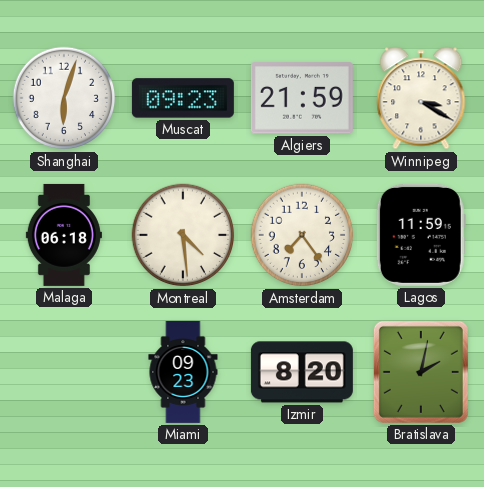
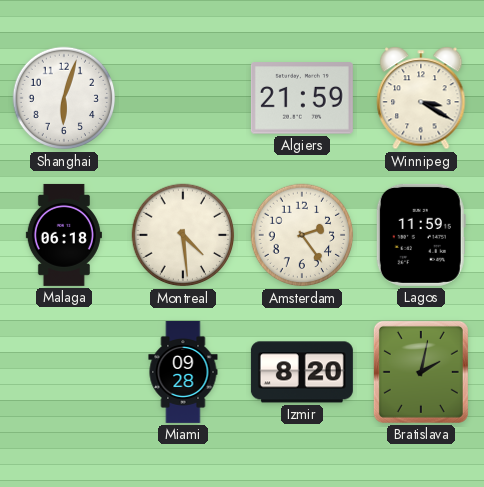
Muscat: 09:23 -> none (183, 98)
Amsterdam: 7:24 -> 2:24 (302, 235)
Miami: 09:23 -> 09:28 (183, 372)
